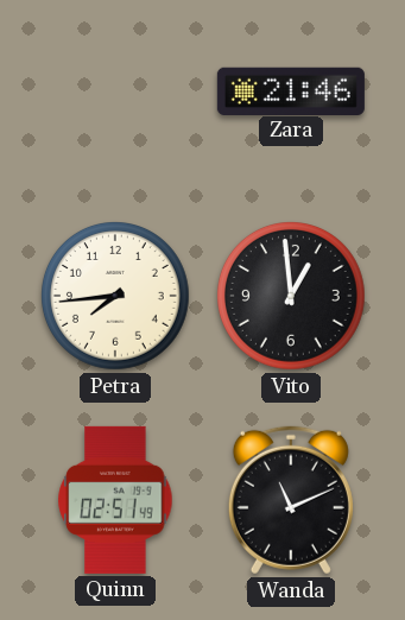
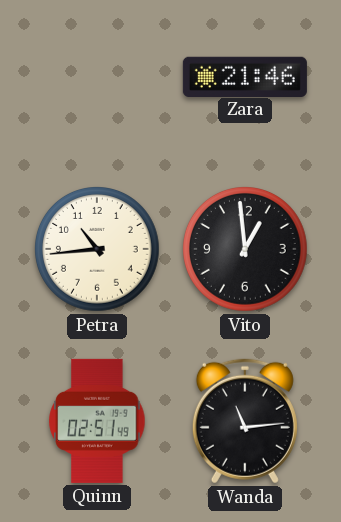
Petra: 7:44 -> 10:44 (98, 250)
Wanda: 11:11 -> 11:14 (245, 421)
